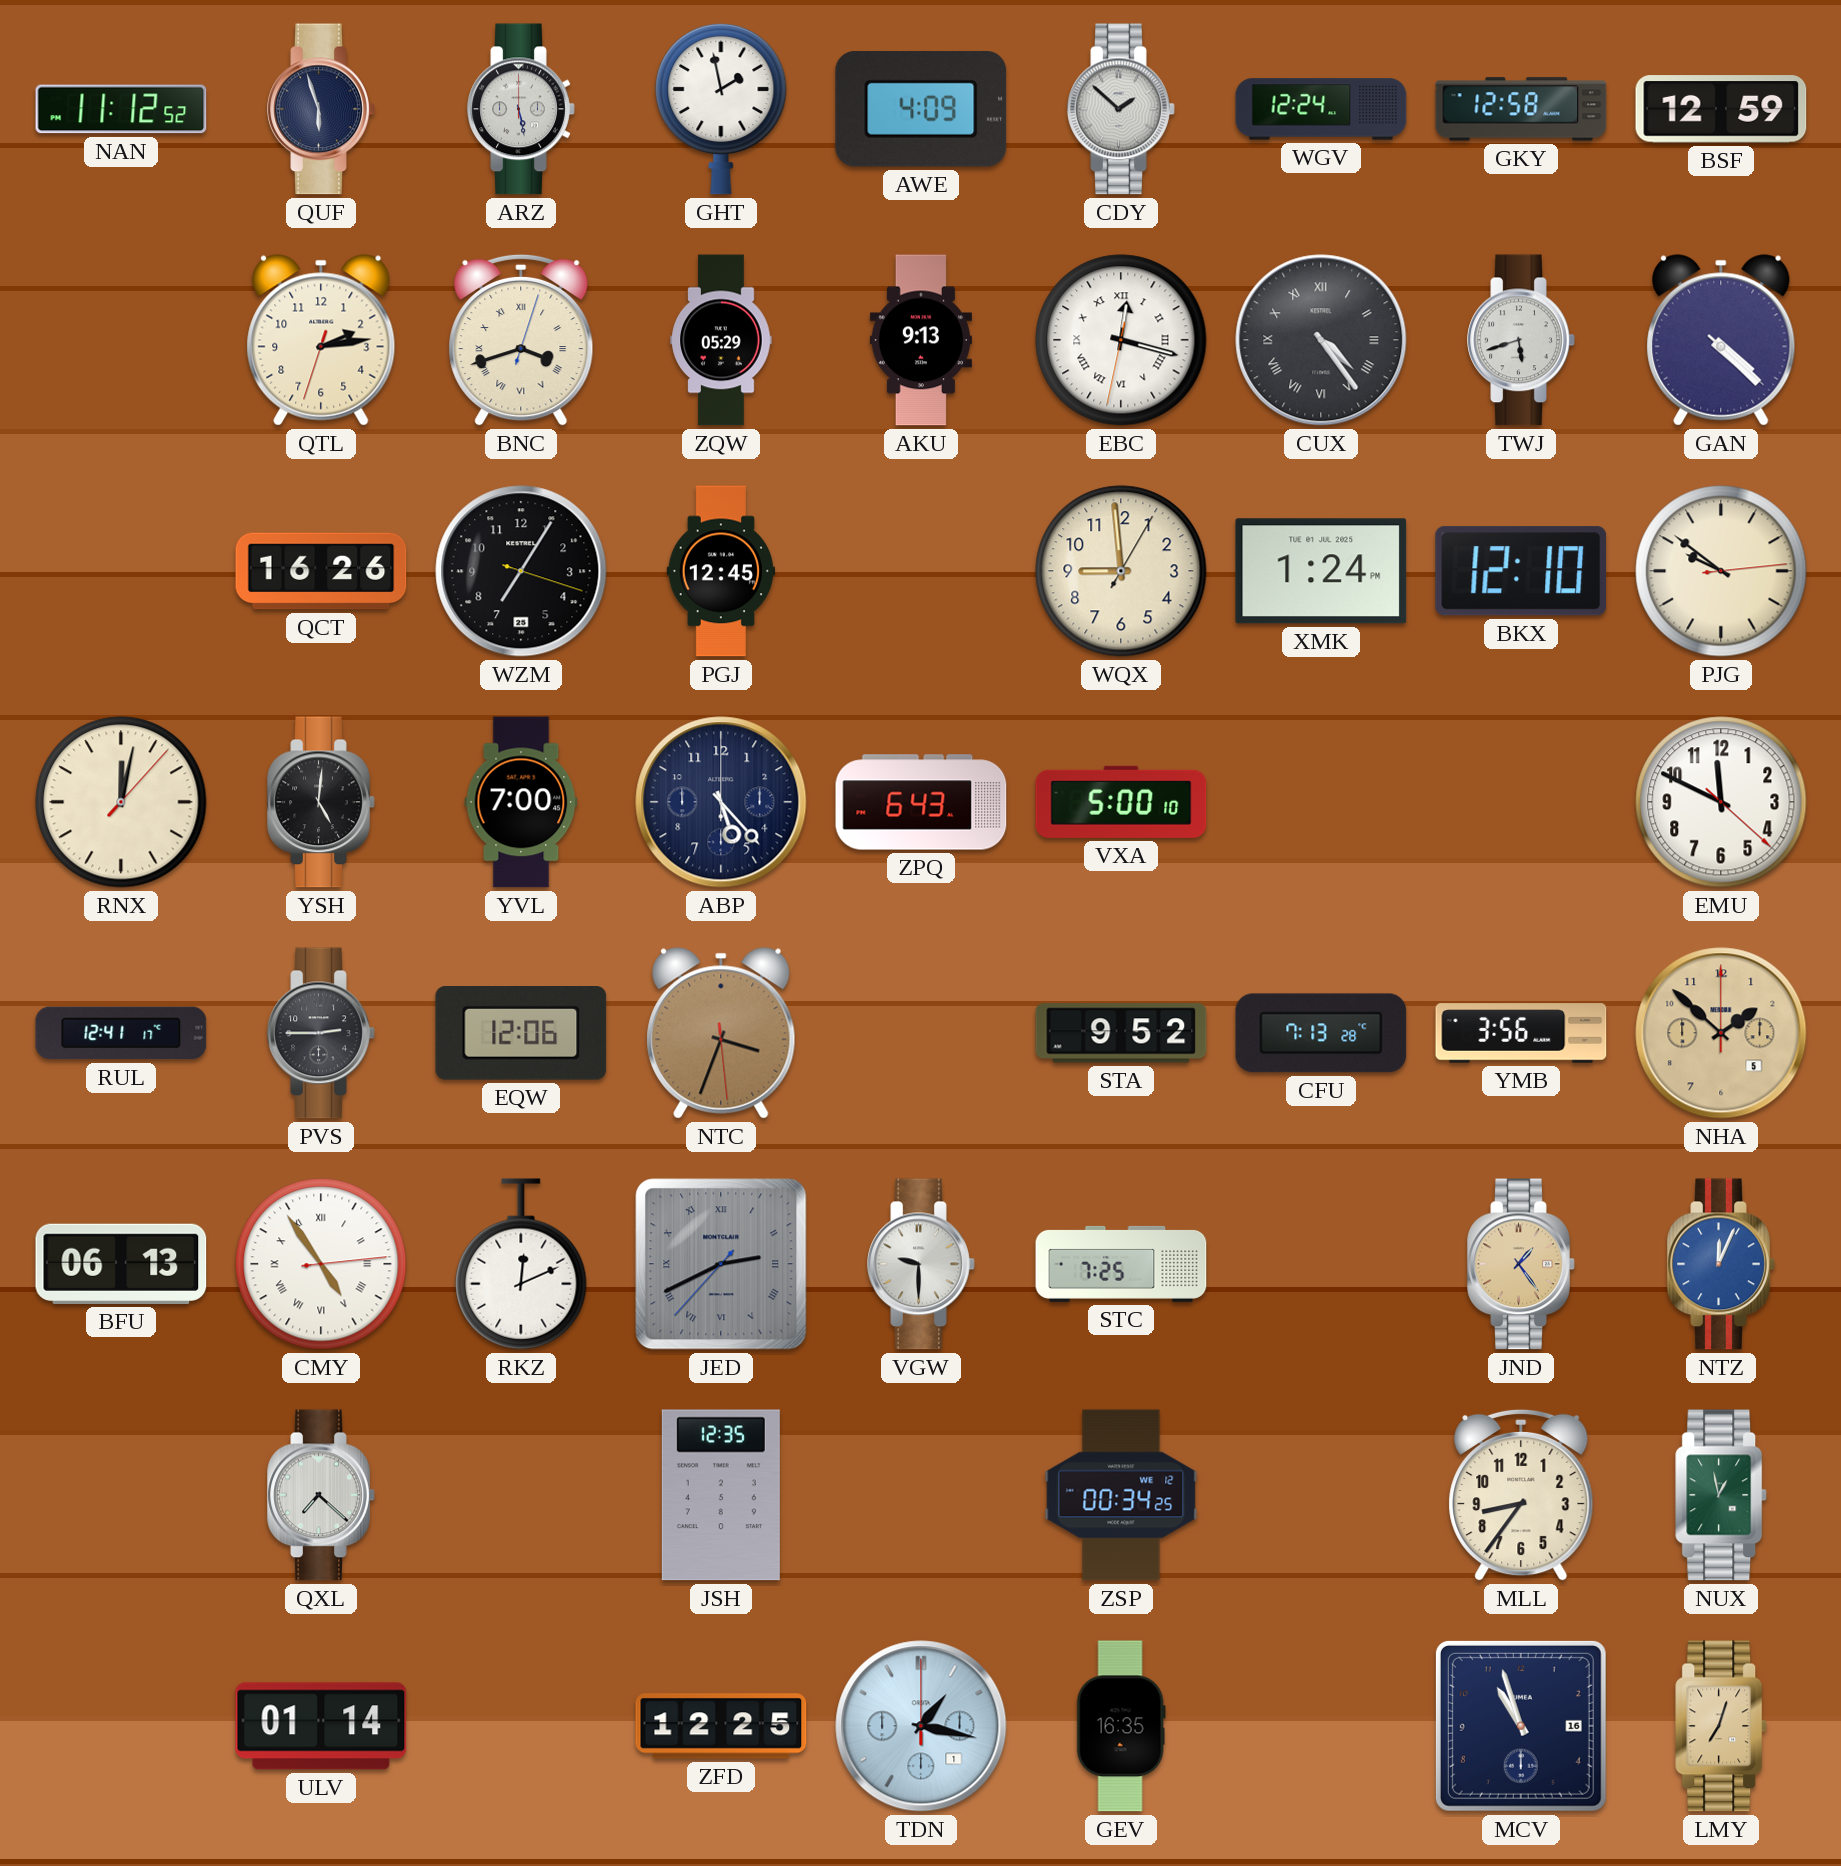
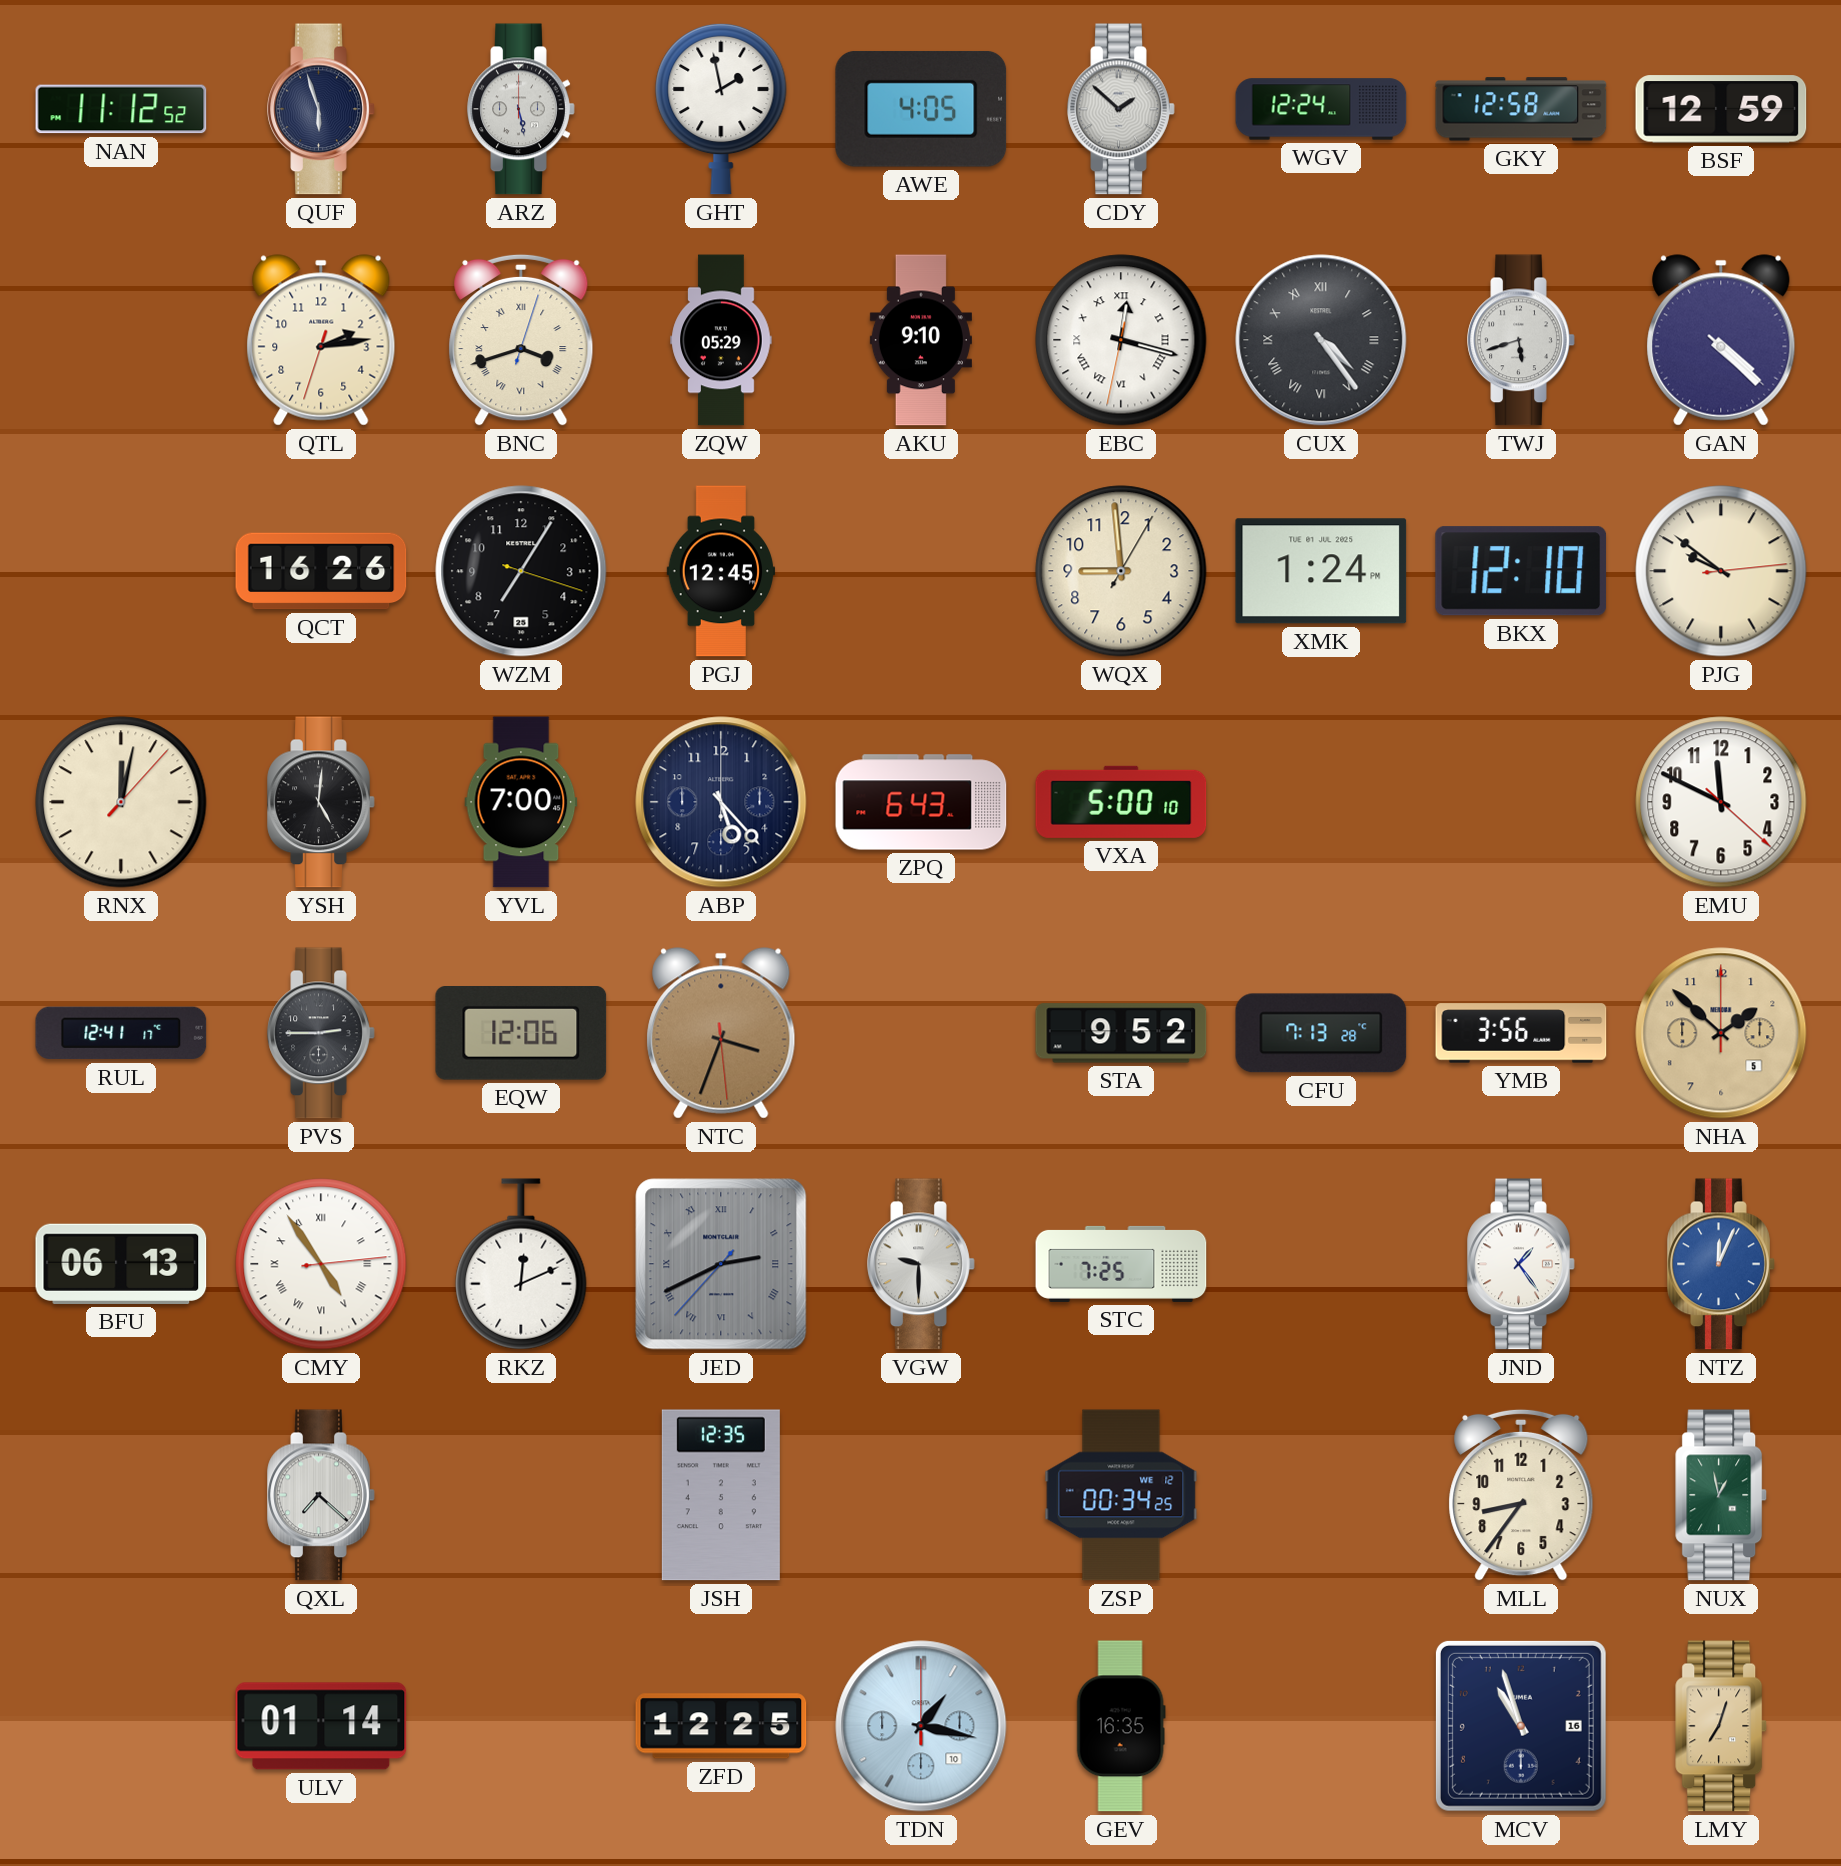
AWE: 4:09 -> 4:05 (921, 109)
AKU: 9:13 -> 9:10 (921, 340)
JND dial: champagne -> white (1521, 1264)
TDN date: 1 -> 10 (921, 1726)
